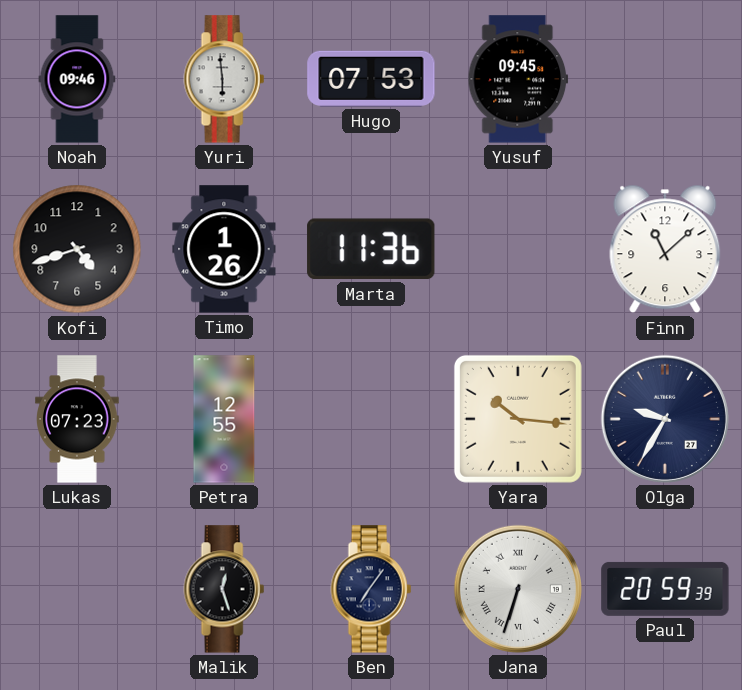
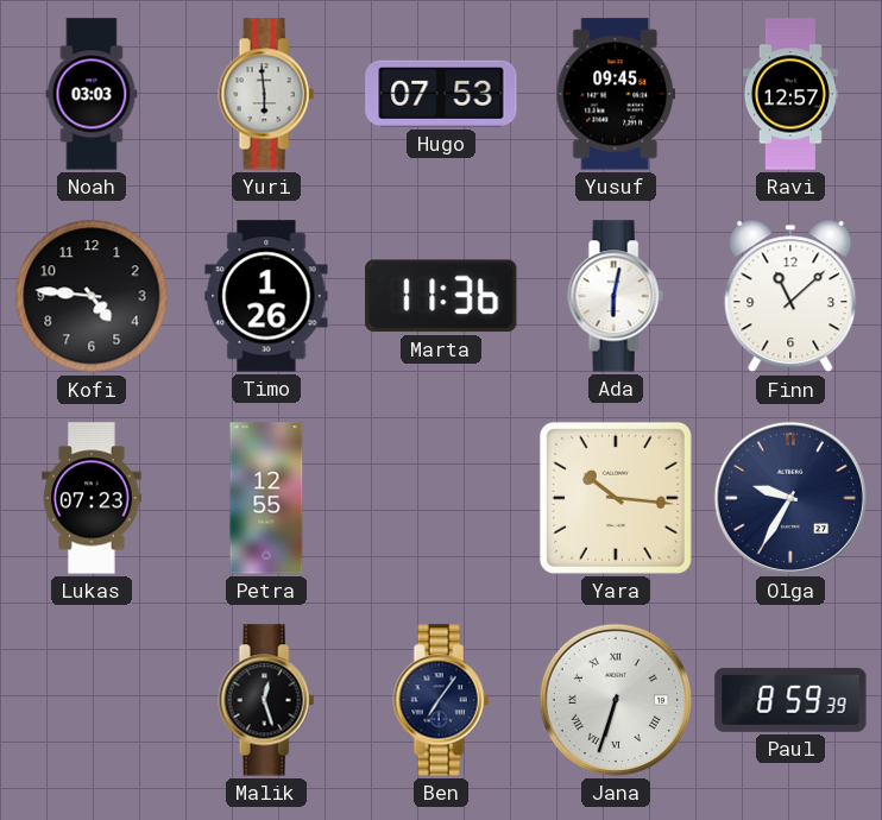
Noah: 09:46 -> 03:03 (92, 94)
Ravi: none -> 12:57 (790, 94)
Kofi: 4:42 -> 4:46 (92, 296)
Ada: none -> 6:02 (616, 296)
Paul: 20:59 -> 8:59 (790, 700)
